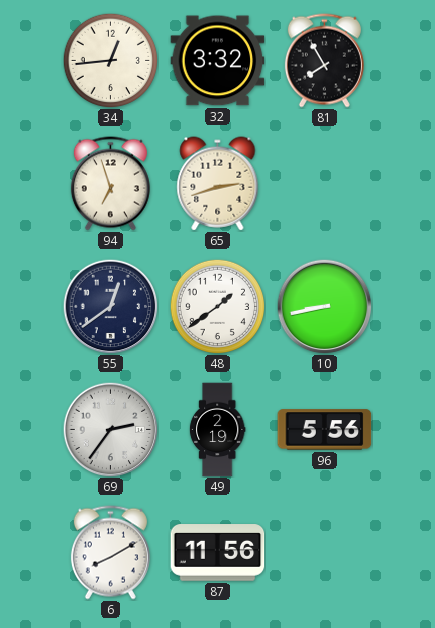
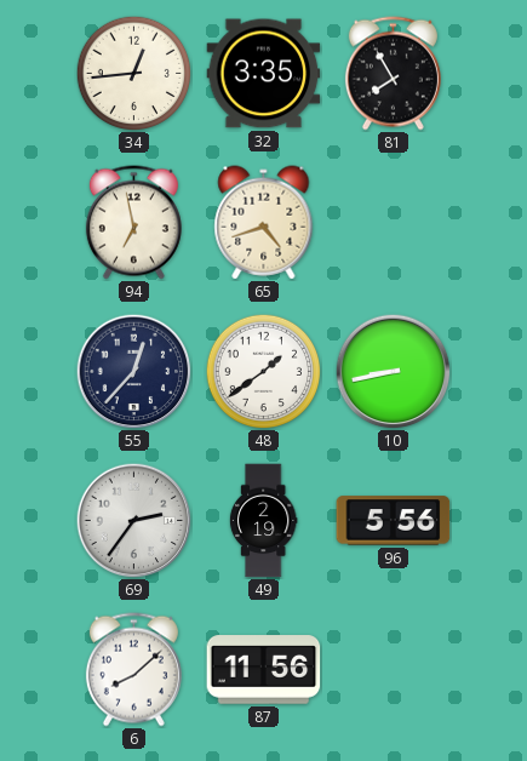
32: 3:32 -> 3:35 (264, 74)
94: 6:57 -> 6:58 (133, 223)
65: 2:42 -> 4:42 (264, 223)
55: 12:39 -> 12:37 (133, 371)
6: 8:10 -> 8:08 (133, 670)
